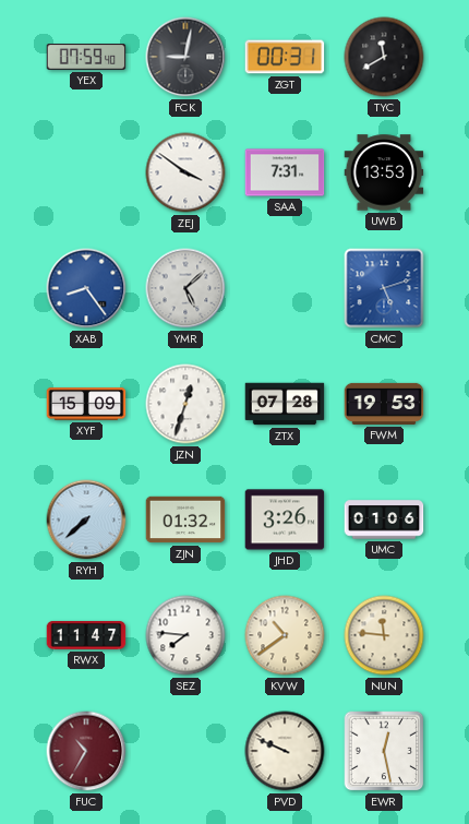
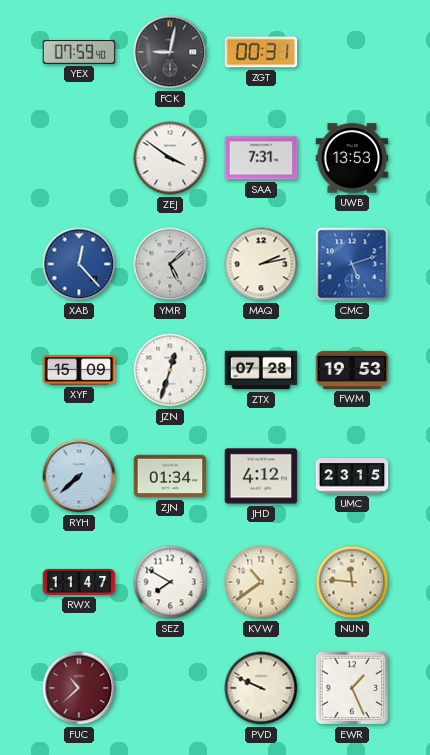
TYC: 11:40 -> none (384, 57)
XAB: 8:24 -> 12:23 (79, 264)
MAQ: none -> 2:13 (261, 264)
ZJN: 01:32 -> 01:34 (170, 476)
JHD: 3:26 -> 4:12 (261, 476)
UMC: 01:06 -> 23:15 (352, 476)
SEZ: 7:46 -> 7:50 (170, 582)
FUC: 10:35 -> 10:38 (79, 688)
EWR: 12:28 -> 1:26 (352, 688)
